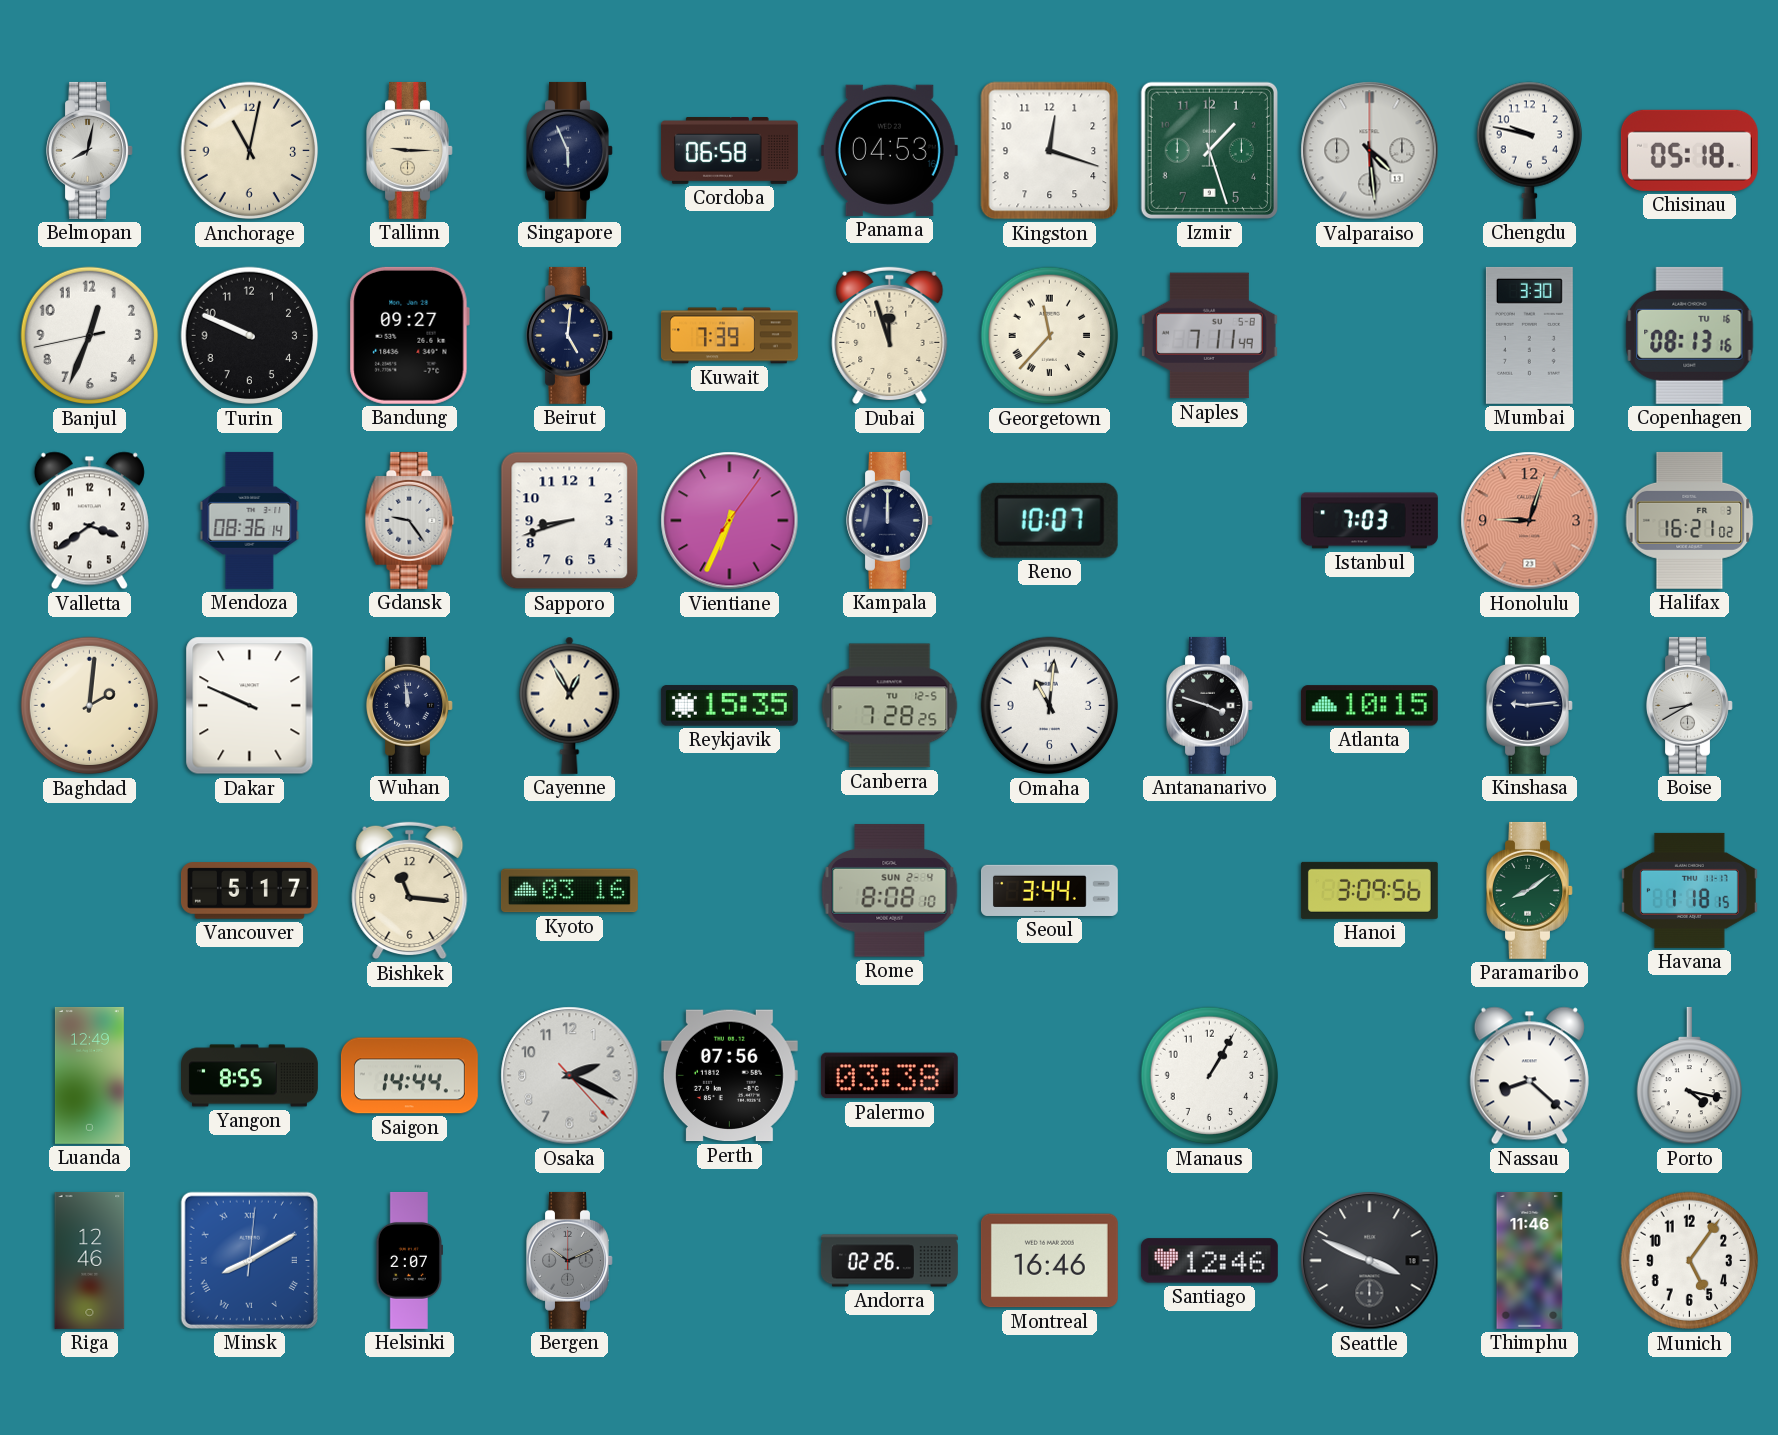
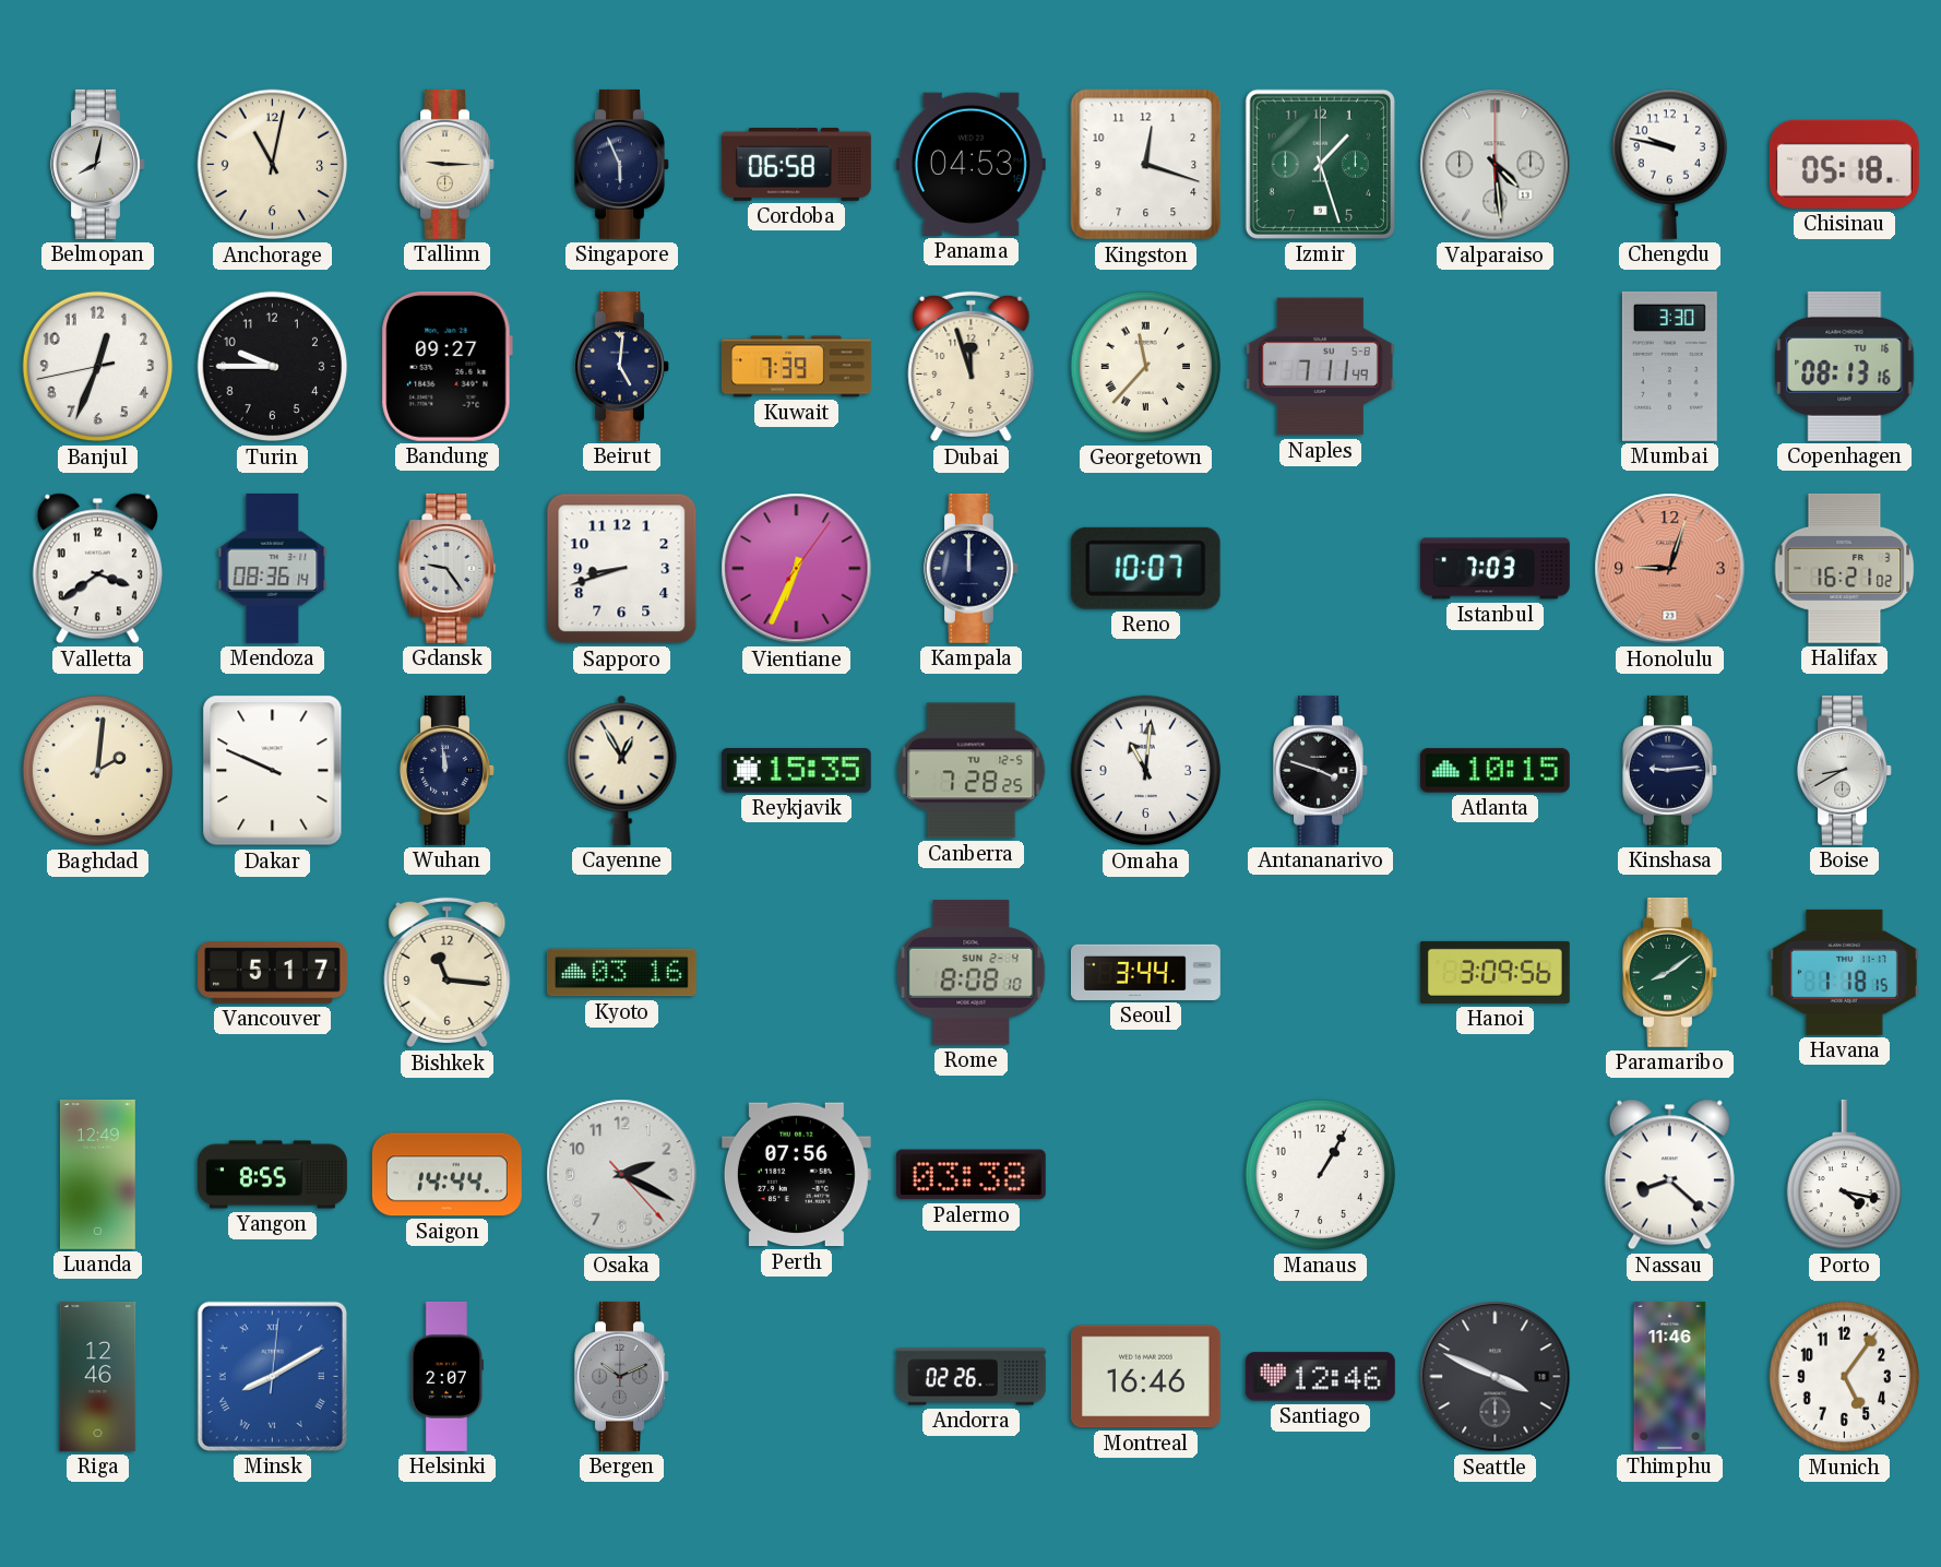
Turin: 9:49 -> 9:45 (273, 367)
